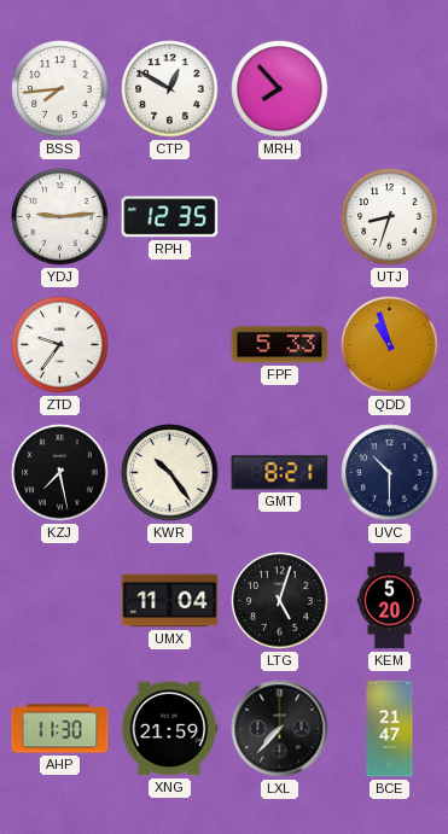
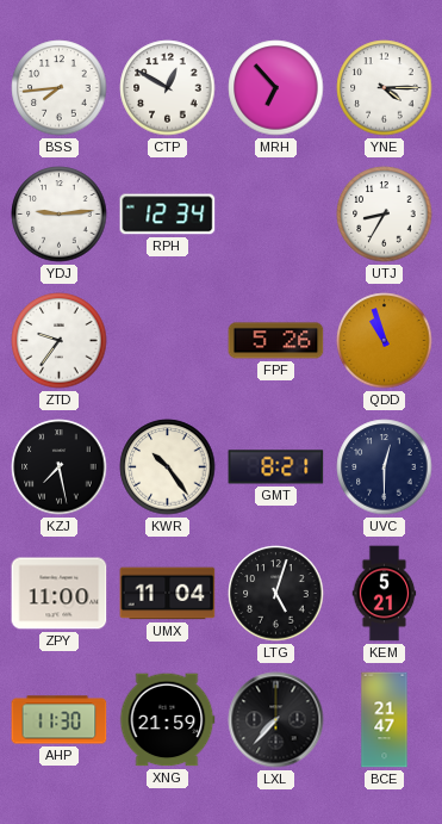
MRH: 7:53 -> 6:53 (276, 88)
YNE: none -> 4:15 (385, 88)
RPH: 12:35 -> 12:34 (168, 215)
UTJ: 8:33 -> 8:35 (385, 215)
FPF: 5:33 -> 5:26 (276, 341)
UVC: 10:30 -> 12:30 (385, 467)
ZPY: none -> 11:00 (60, 594)
KEM: 5:20 -> 5:21 (385, 594)
